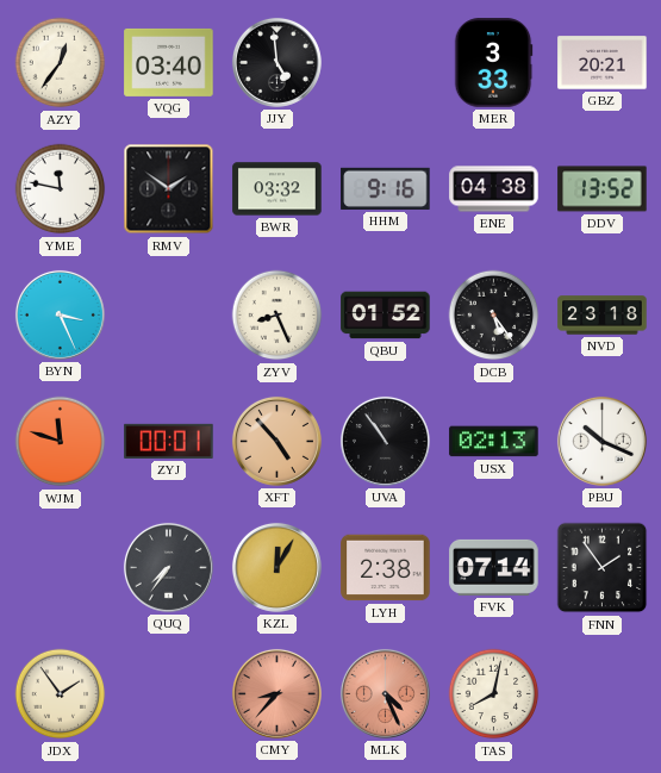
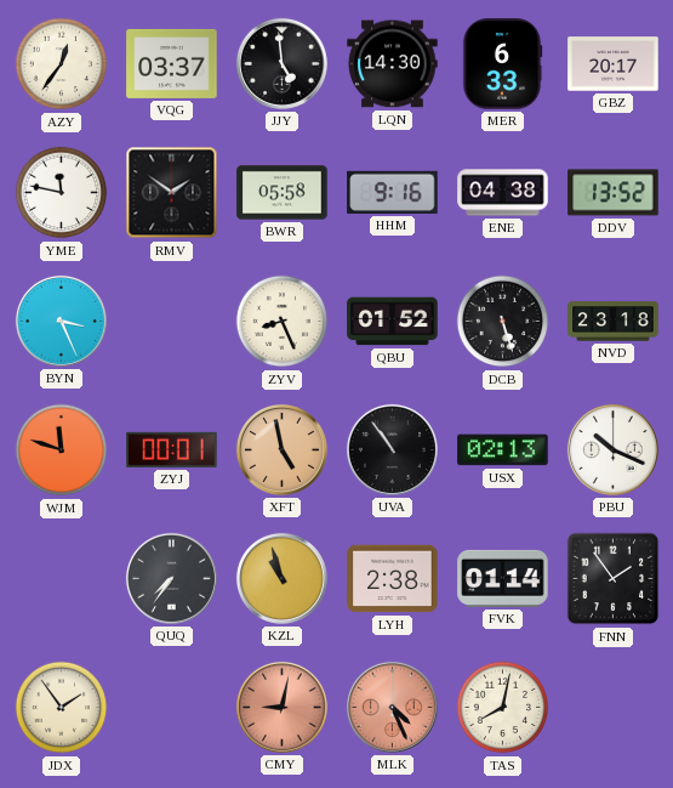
VQG: 03:40 -> 03:37 (172, 63)
LQN: none -> 14:30 (393, 64)
MER: 3:33 -> 6:33 (502, 64)
GBZ: 20:21 -> 20:17 (614, 64)
BWR: 03:32 -> 05:58 (283, 193)
DCB: 5:24 -> 5:27 (503, 322)
XFT: 4:53 -> 4:58 (281, 449)
KZL: 12:05 -> 10:57 (281, 578)
FVK: 07:14 -> 01:14 (503, 578)
CMY: 8:37 -> 9:02 (281, 707)
